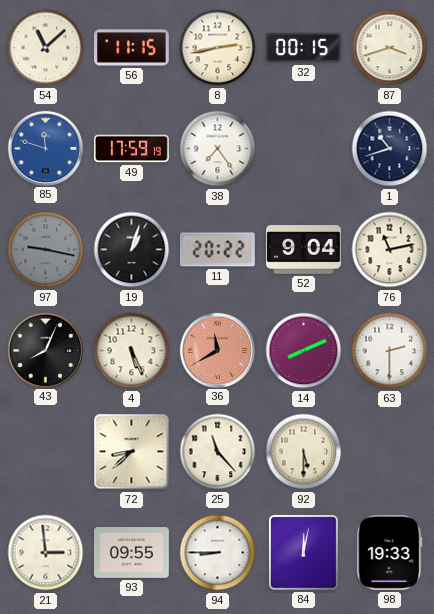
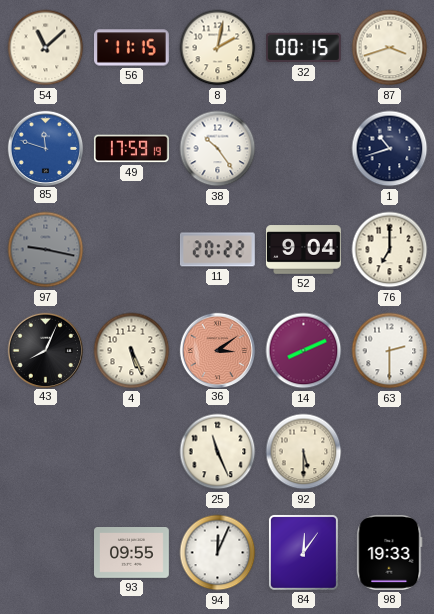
8: 2:43 -> 2:02 (218, 48)
38: 7:24 -> 10:24 (218, 149)
19: 1:03 -> none (132, 250)
76: 11:13 -> 7:00 (390, 250)
36: 11:40 -> 3:09 (217, 350)
72: 8:38 -> none (132, 452)
25: 11:23 -> 11:26 (218, 452)
21: 2:59 -> none (46, 553)
94: 8:45 -> 12:04 (218, 553)
84: 12:02 -> 12:06 (303, 552)
